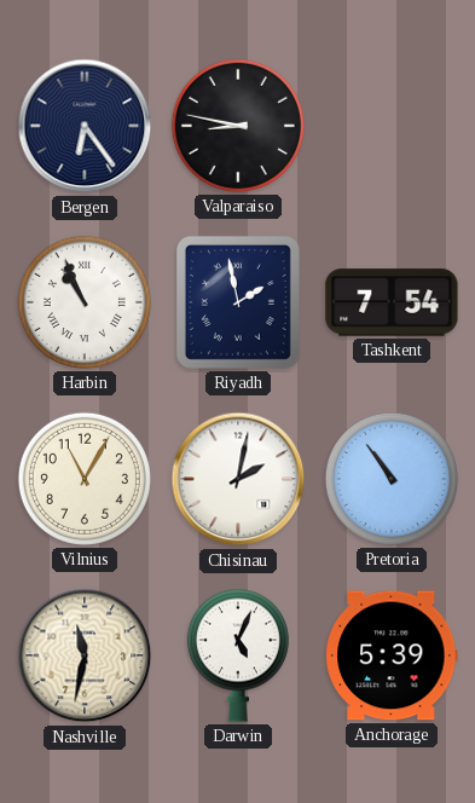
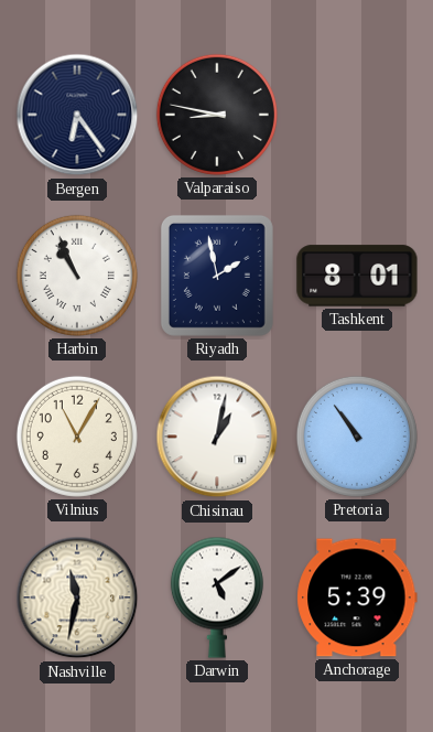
Tashkent: 7:54 -> 8:01 (357, 276)
Chisinau: 2:02 -> 1:02 (217, 437)
Darwin: 5:04 -> 5:09 (217, 598)
